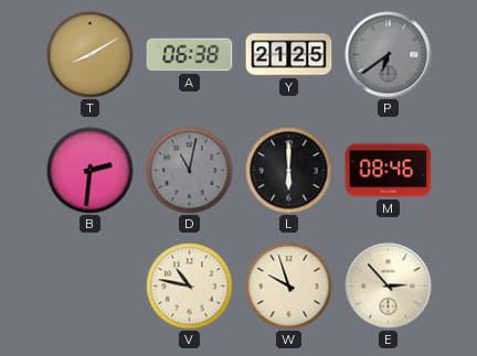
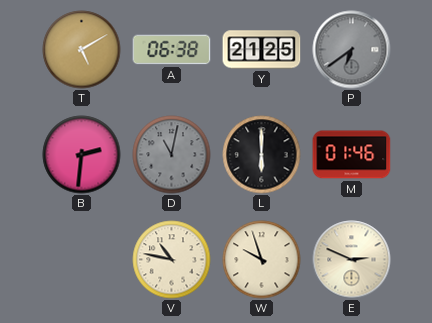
T: 8:10 -> 5:10 (82, 50)
M: 08:46 -> 01:46 (352, 155)
E: 2:53 -> 2:49 (352, 260)
